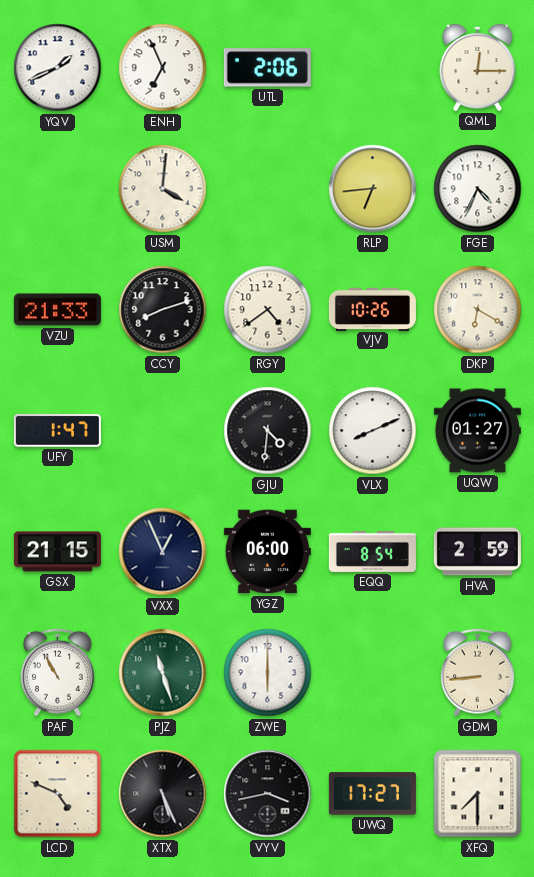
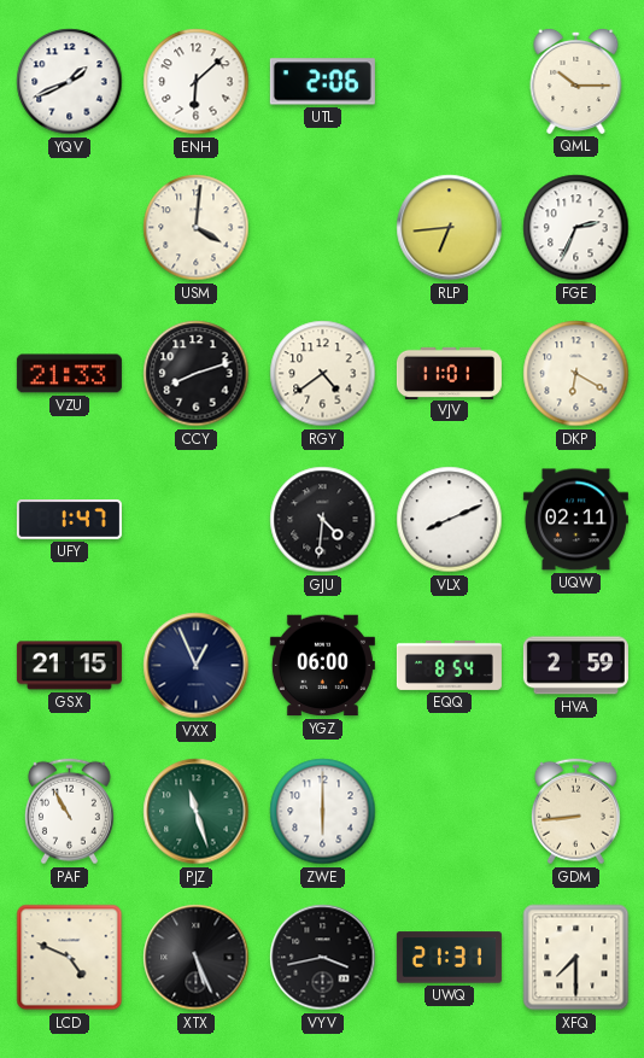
ENH: 6:56 -> 6:08 (197, 82)
QML: 12:15 -> 10:15 (576, 81)
FGE: 4:34 -> 2:34 (576, 228)
VJV: 10:26 -> 11:01 (449, 373)
UQW: 01:27 -> 02:11 (575, 520)
UWQ: 17:27 -> 21:31 (449, 958)
